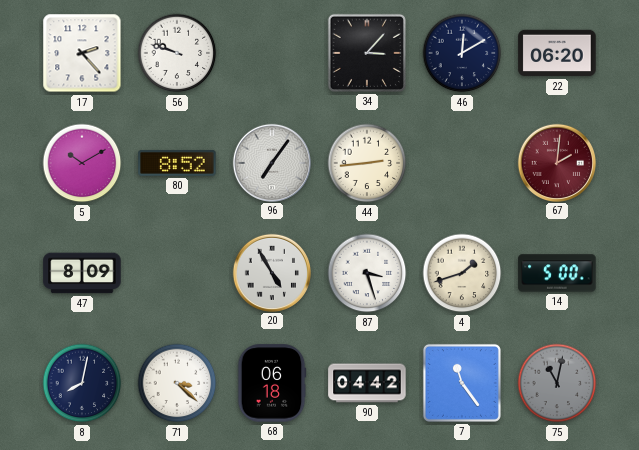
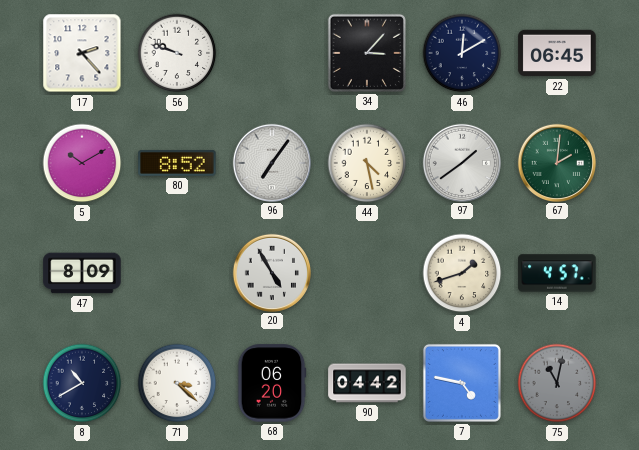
22: 06:20 -> 06:45 (557, 53)
44: 2:44 -> 4:28 (367, 163)
97: none -> 1:39 (461, 162)
67 dial: burgundy -> green (556, 162)
87: 3:27 -> none (367, 273)
14: 5:00 -> 4:57 (557, 273)
8: 8:02 -> 10:40 (82, 383)
68: 06:18 -> 06:20 (272, 383)
7: 11:24 -> 4:47 (462, 383)
